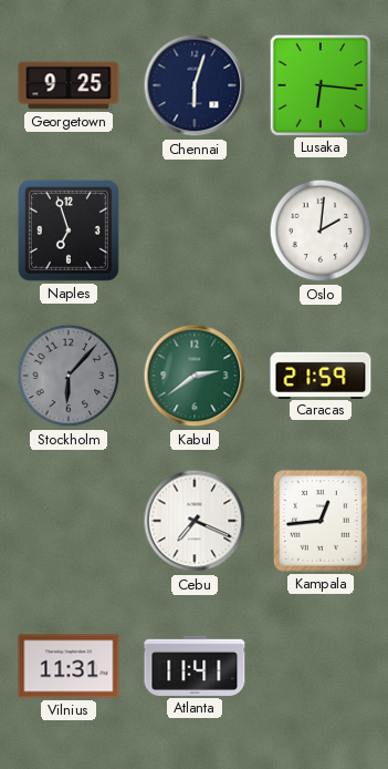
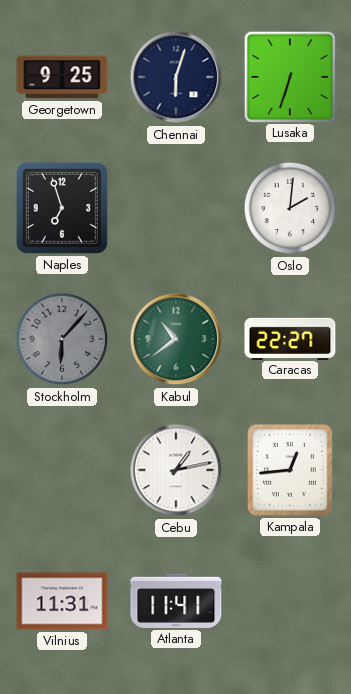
Lusaka: 6:16 -> 6:33 (289, 76)
Kabul: 2:39 -> 10:39 (176, 339)
Caracas: 21:59 -> 22:27 (290, 338)
Cebu: 7:19 -> 1:13 (176, 470)
